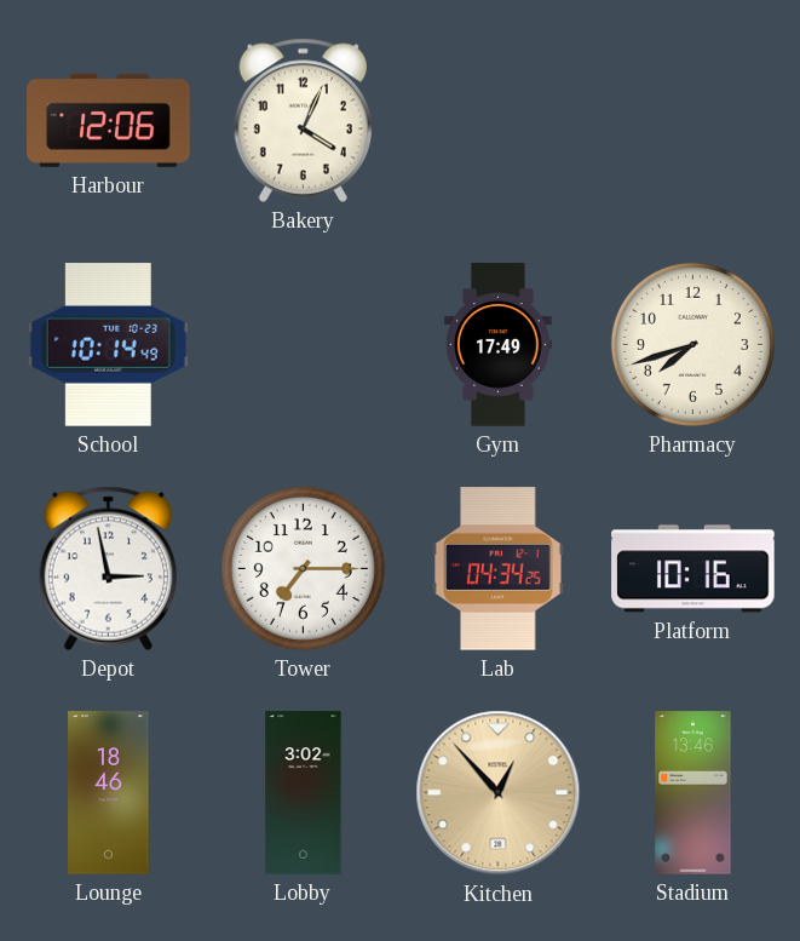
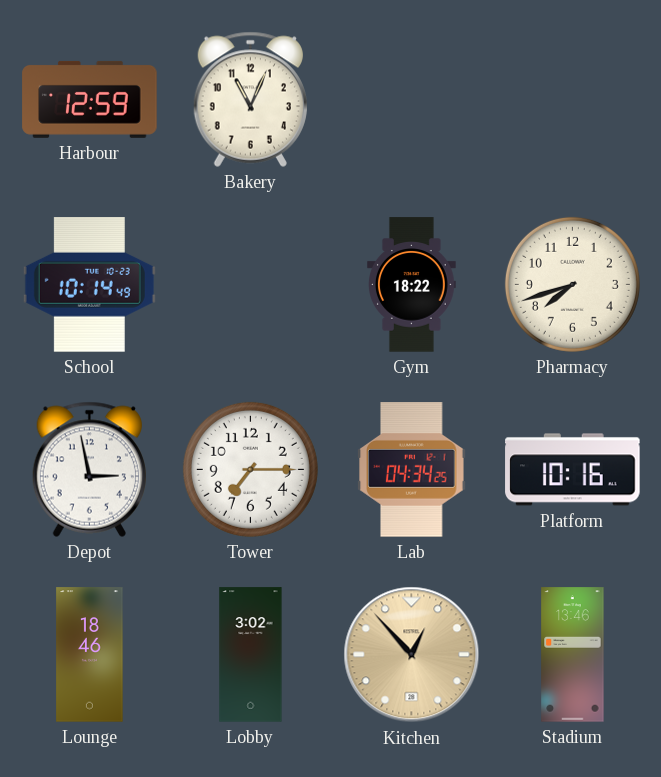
Harbour: 12:06 -> 12:59 (90, 99)
Bakery: 4:04 -> 11:04 (250, 99)
Gym: 17:49 -> 18:22 (412, 285)
